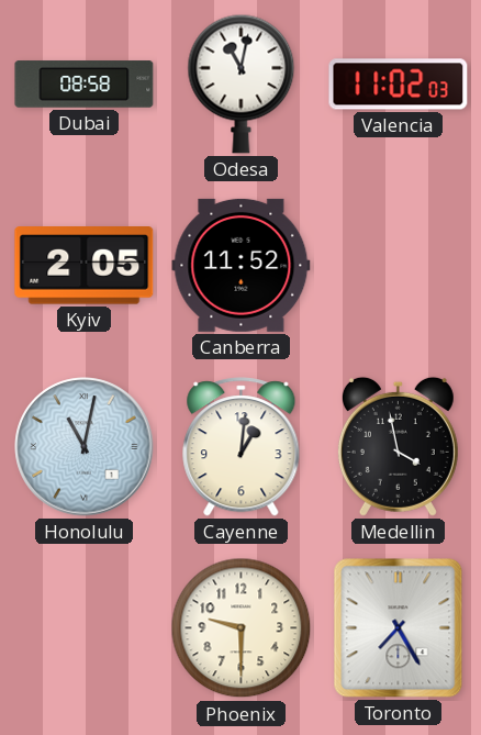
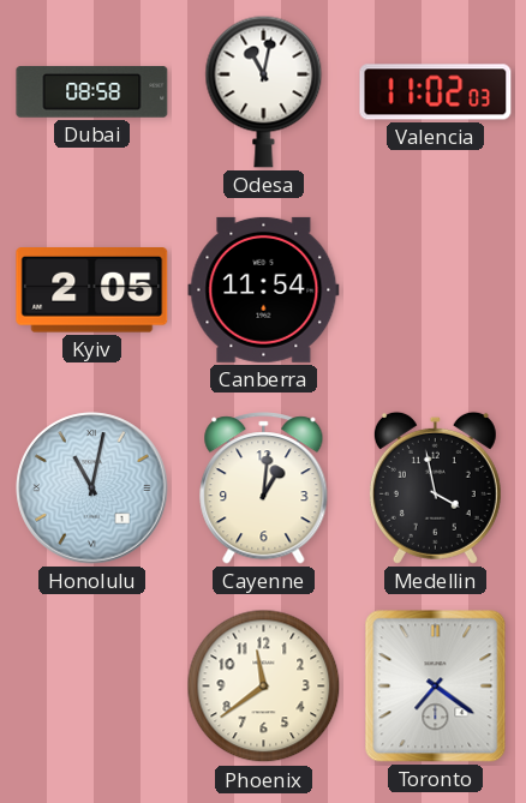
Canberra: 11:52 -> 11:54 (264, 289)
Phoenix: 9:30 -> 11:39 (264, 687)
Toronto: 7:25 -> 7:21 (436, 687)
